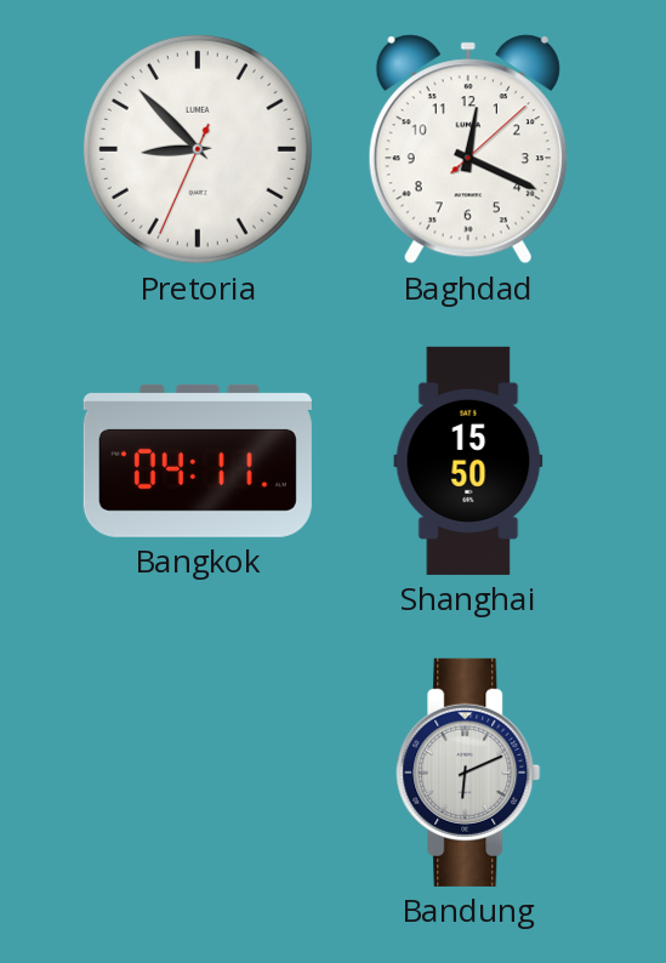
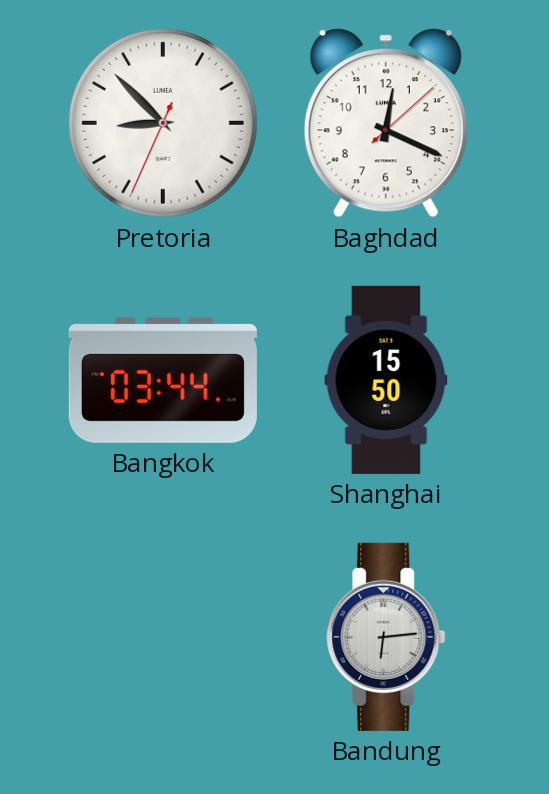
Bangkok: 04:11 -> 03:44 (163, 380)
Bandung: 6:11 -> 6:14 (386, 637)
